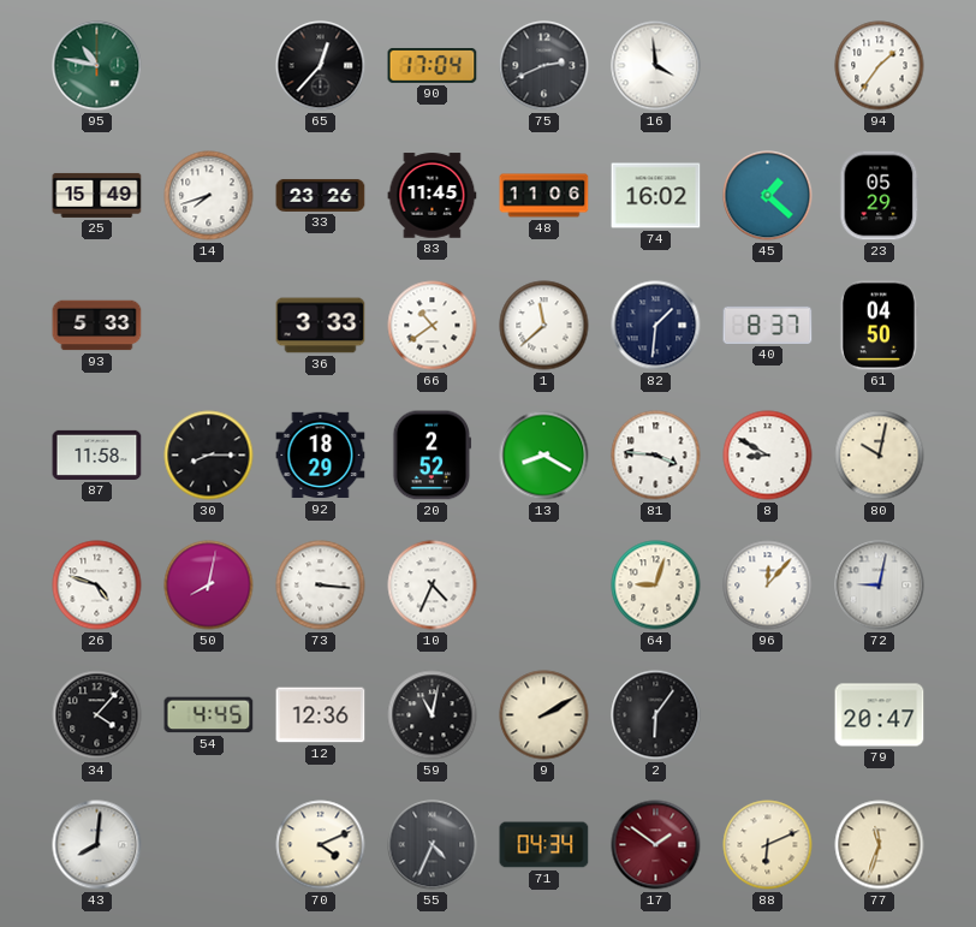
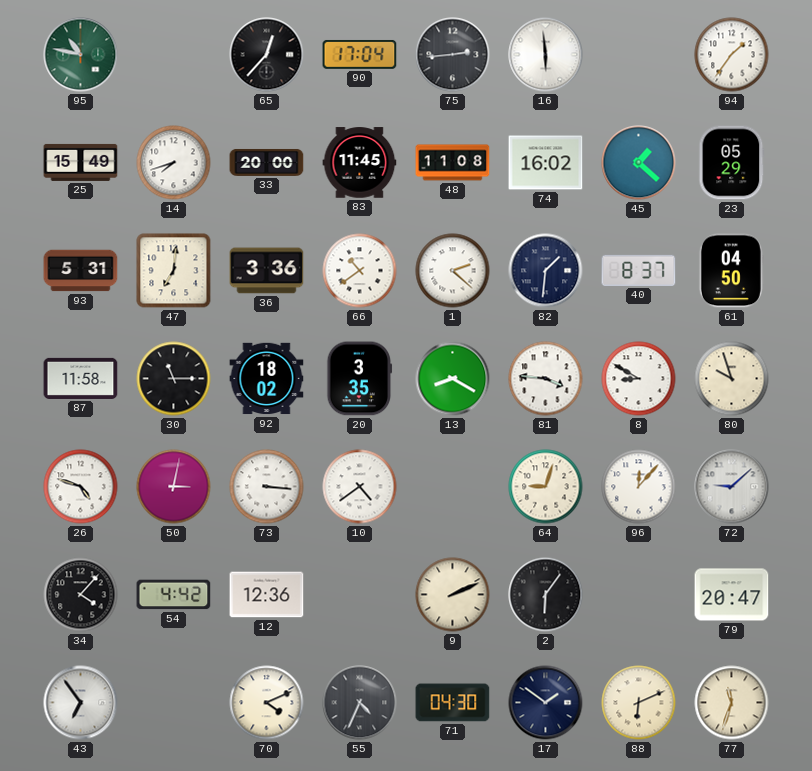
75: 2:41 -> 2:44 (453, 55)
16: 3:59 -> 5:59 (546, 55)
33: 23:26 -> 20:00 (267, 162)
48: 11:06 -> 11:08 (453, 163)
93: 5:33 -> 5:31 (81, 271)
47: none -> 7:01 (174, 271)
36: 3:33 -> 3:36 (267, 271)
1: 11:38 -> 2:22 (453, 271)
30: 8:15 -> 11:15 (174, 379)
92: 18:29 -> 18:02 (267, 379)
20: 2:52 -> 3:35 (360, 379)
80: 10:02 -> 9:57 (732, 379)
50: 8:02 -> 3:02 (174, 487)
10: 4:34 -> 4:39 (360, 487)
72: 9:02 -> 9:08 (732, 487)
54: 4:45 -> 4:42 (174, 595)
59: 11:02 -> none (433, 715)
9: 2:10 -> 2:11 (453, 595)
43: 8:01 -> 6:54 (81, 703)
71: 04:34 -> 04:30 (453, 703)
17 dial: burgundy -> navy (546, 703)
